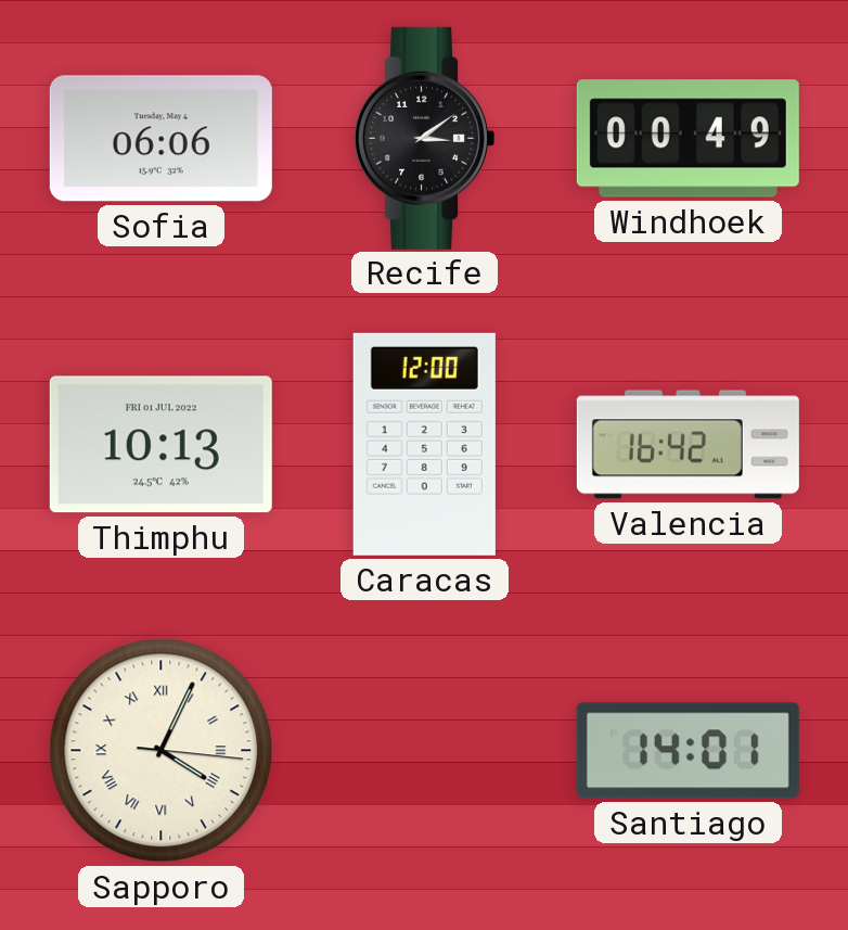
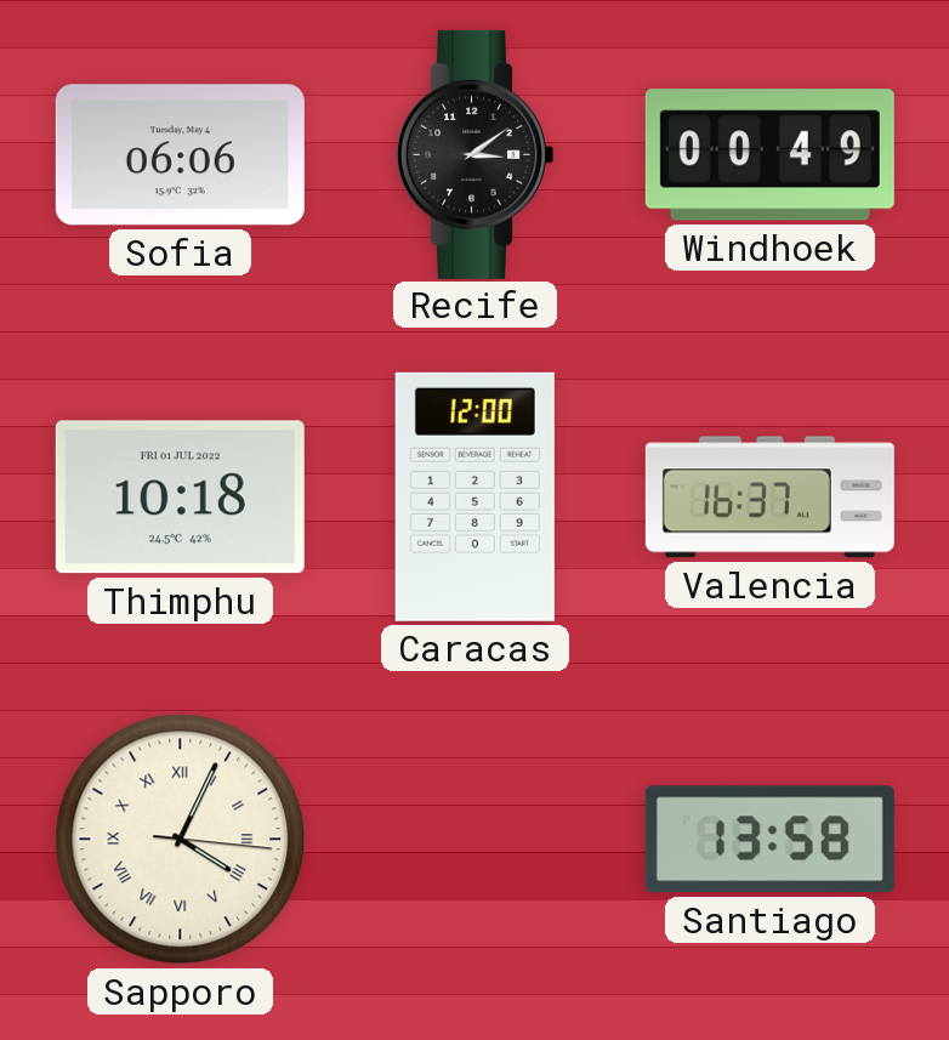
Thimphu: 10:13 -> 10:18 (180, 498)
Valencia: 16:42 -> 16:37 (769, 498)
Santiago: 14:01 -> 13:58 (769, 840)
